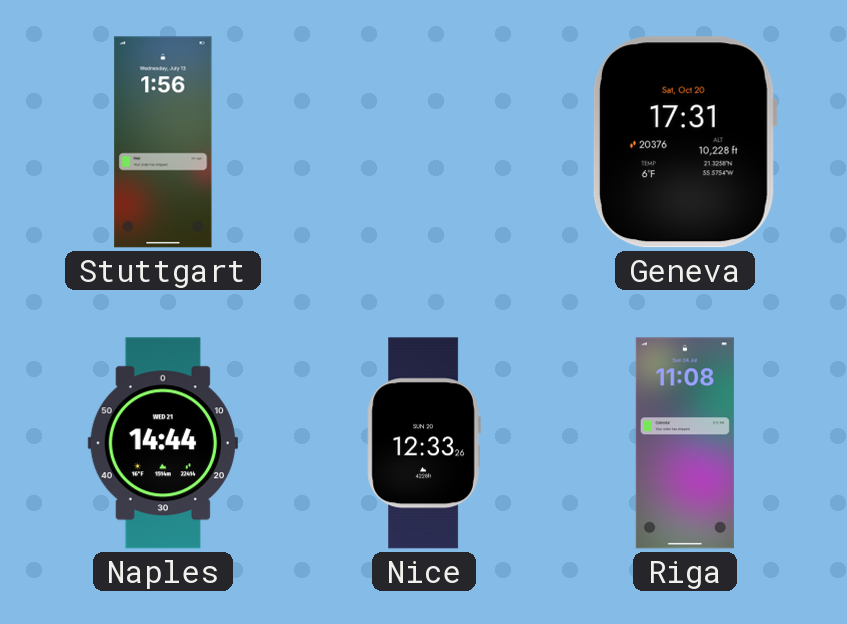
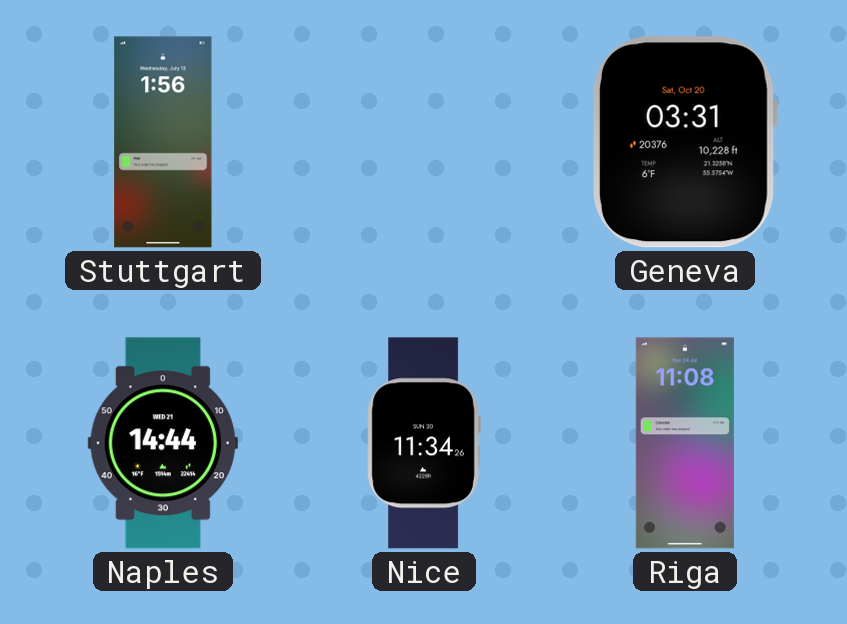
Geneva: 17:31 -> 03:31 (684, 142)
Nice: 12:33 -> 11:34 (424, 443)
